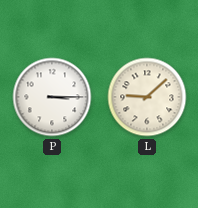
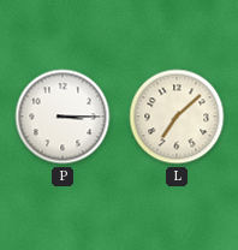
L: 9:08 -> 7:08 (177, 117)
